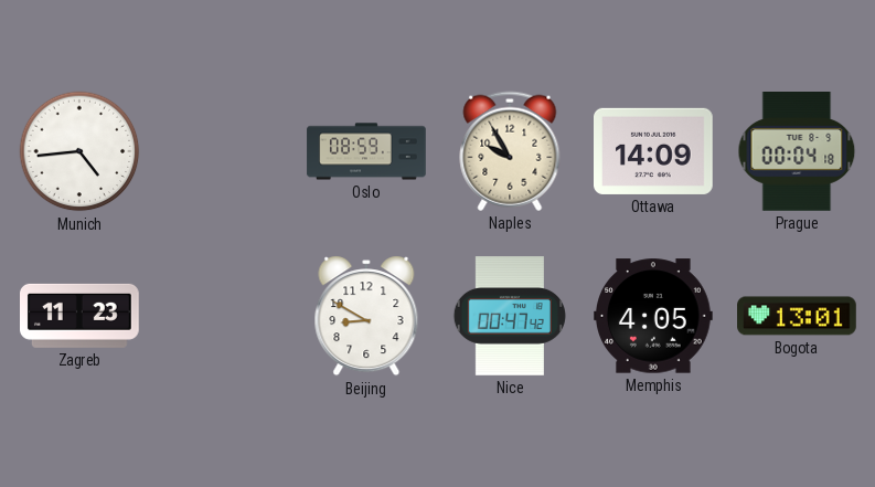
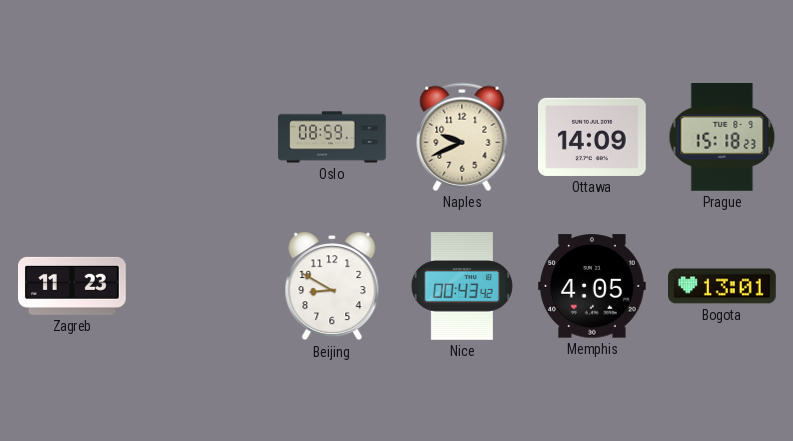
Munich: 4:44 -> none (79, 151)
Naples: 9:55 -> 9:41 (462, 137)
Prague: 00:04 -> 15:18 (722, 138)
Nice: 00:47 -> 00:43 (462, 286)
